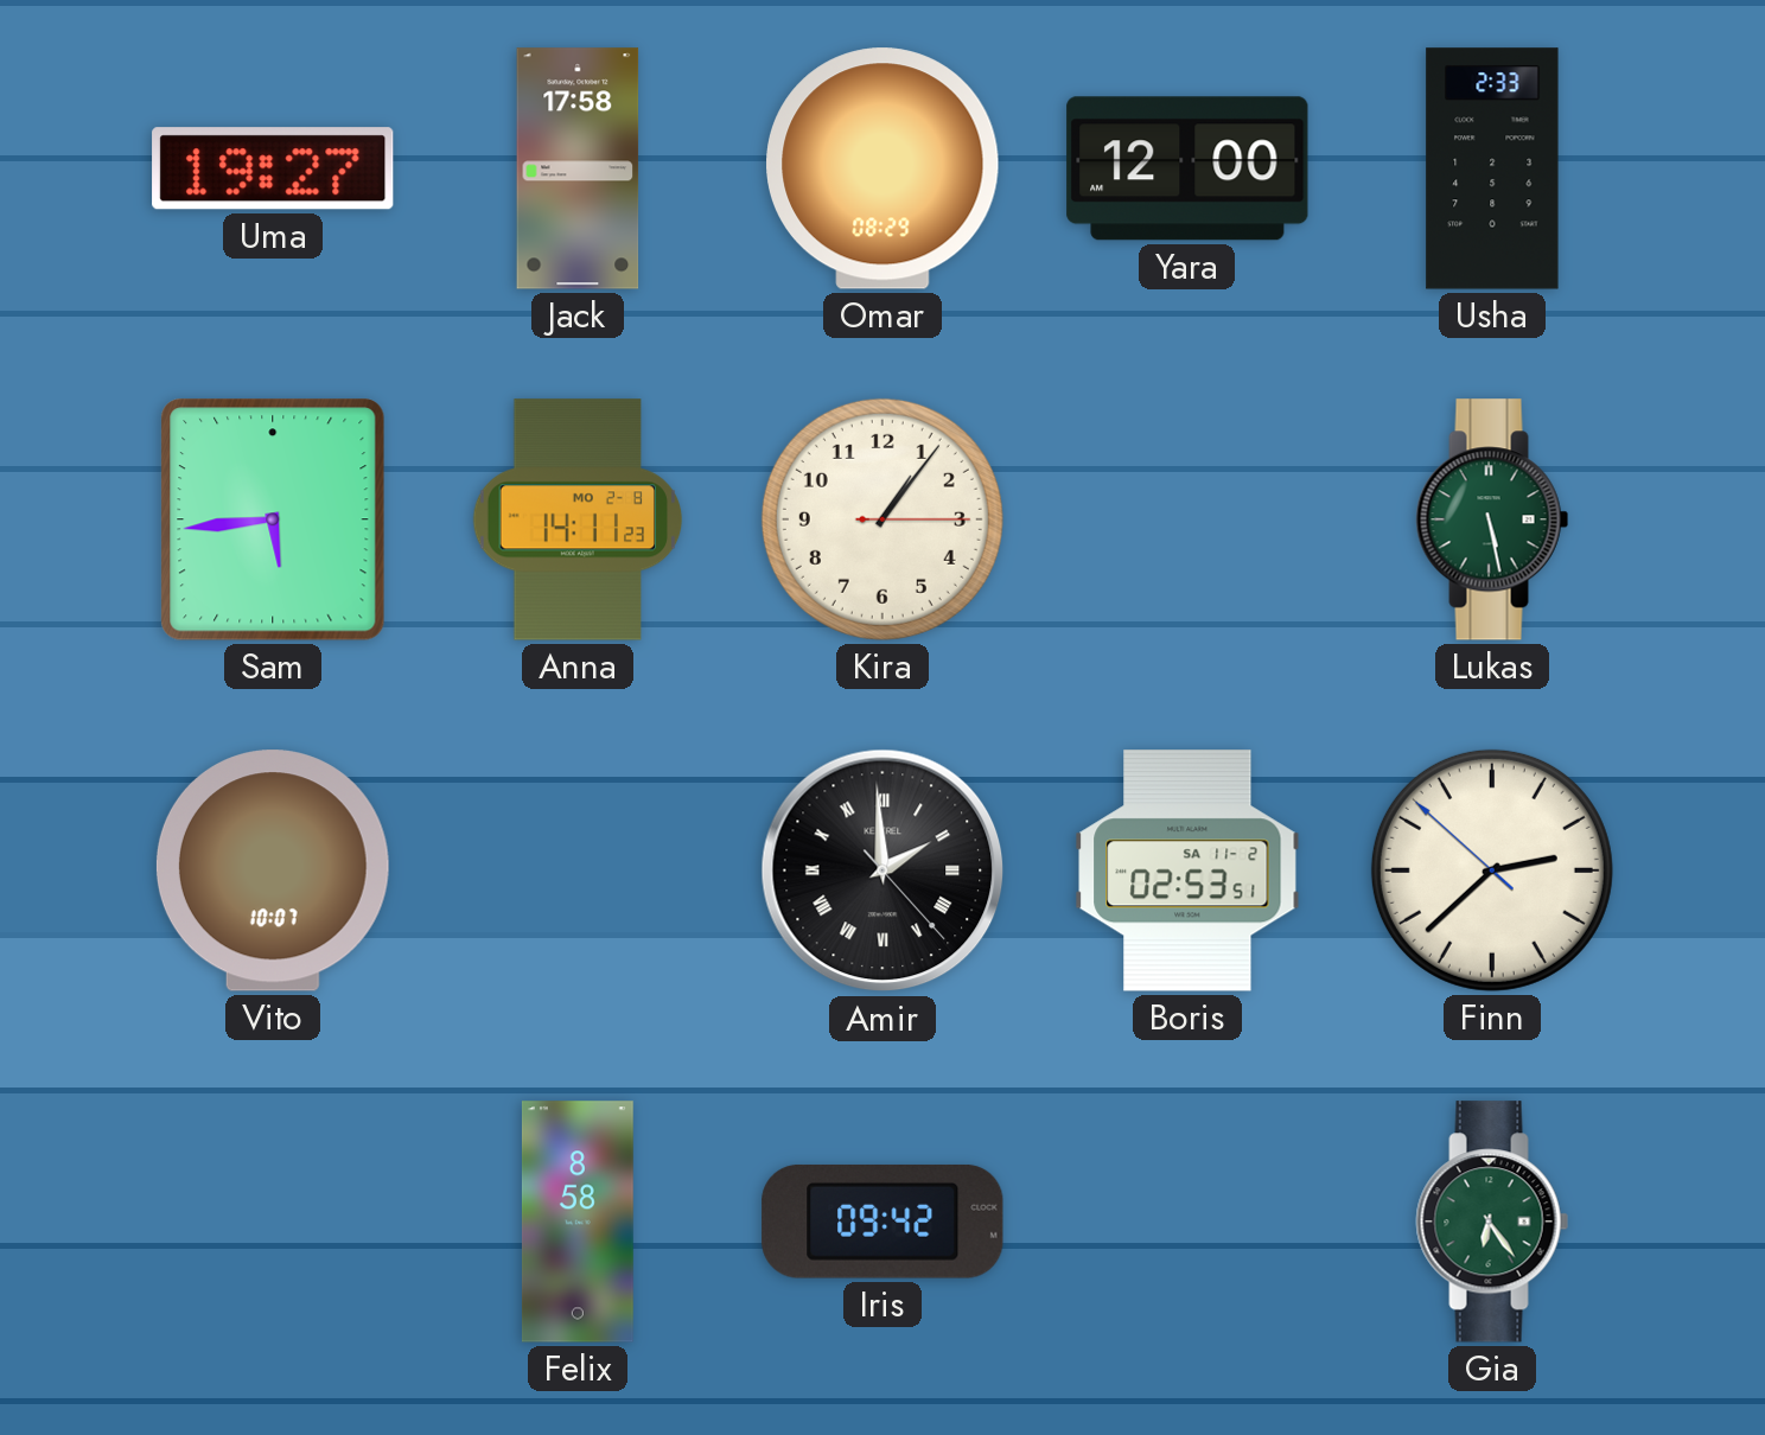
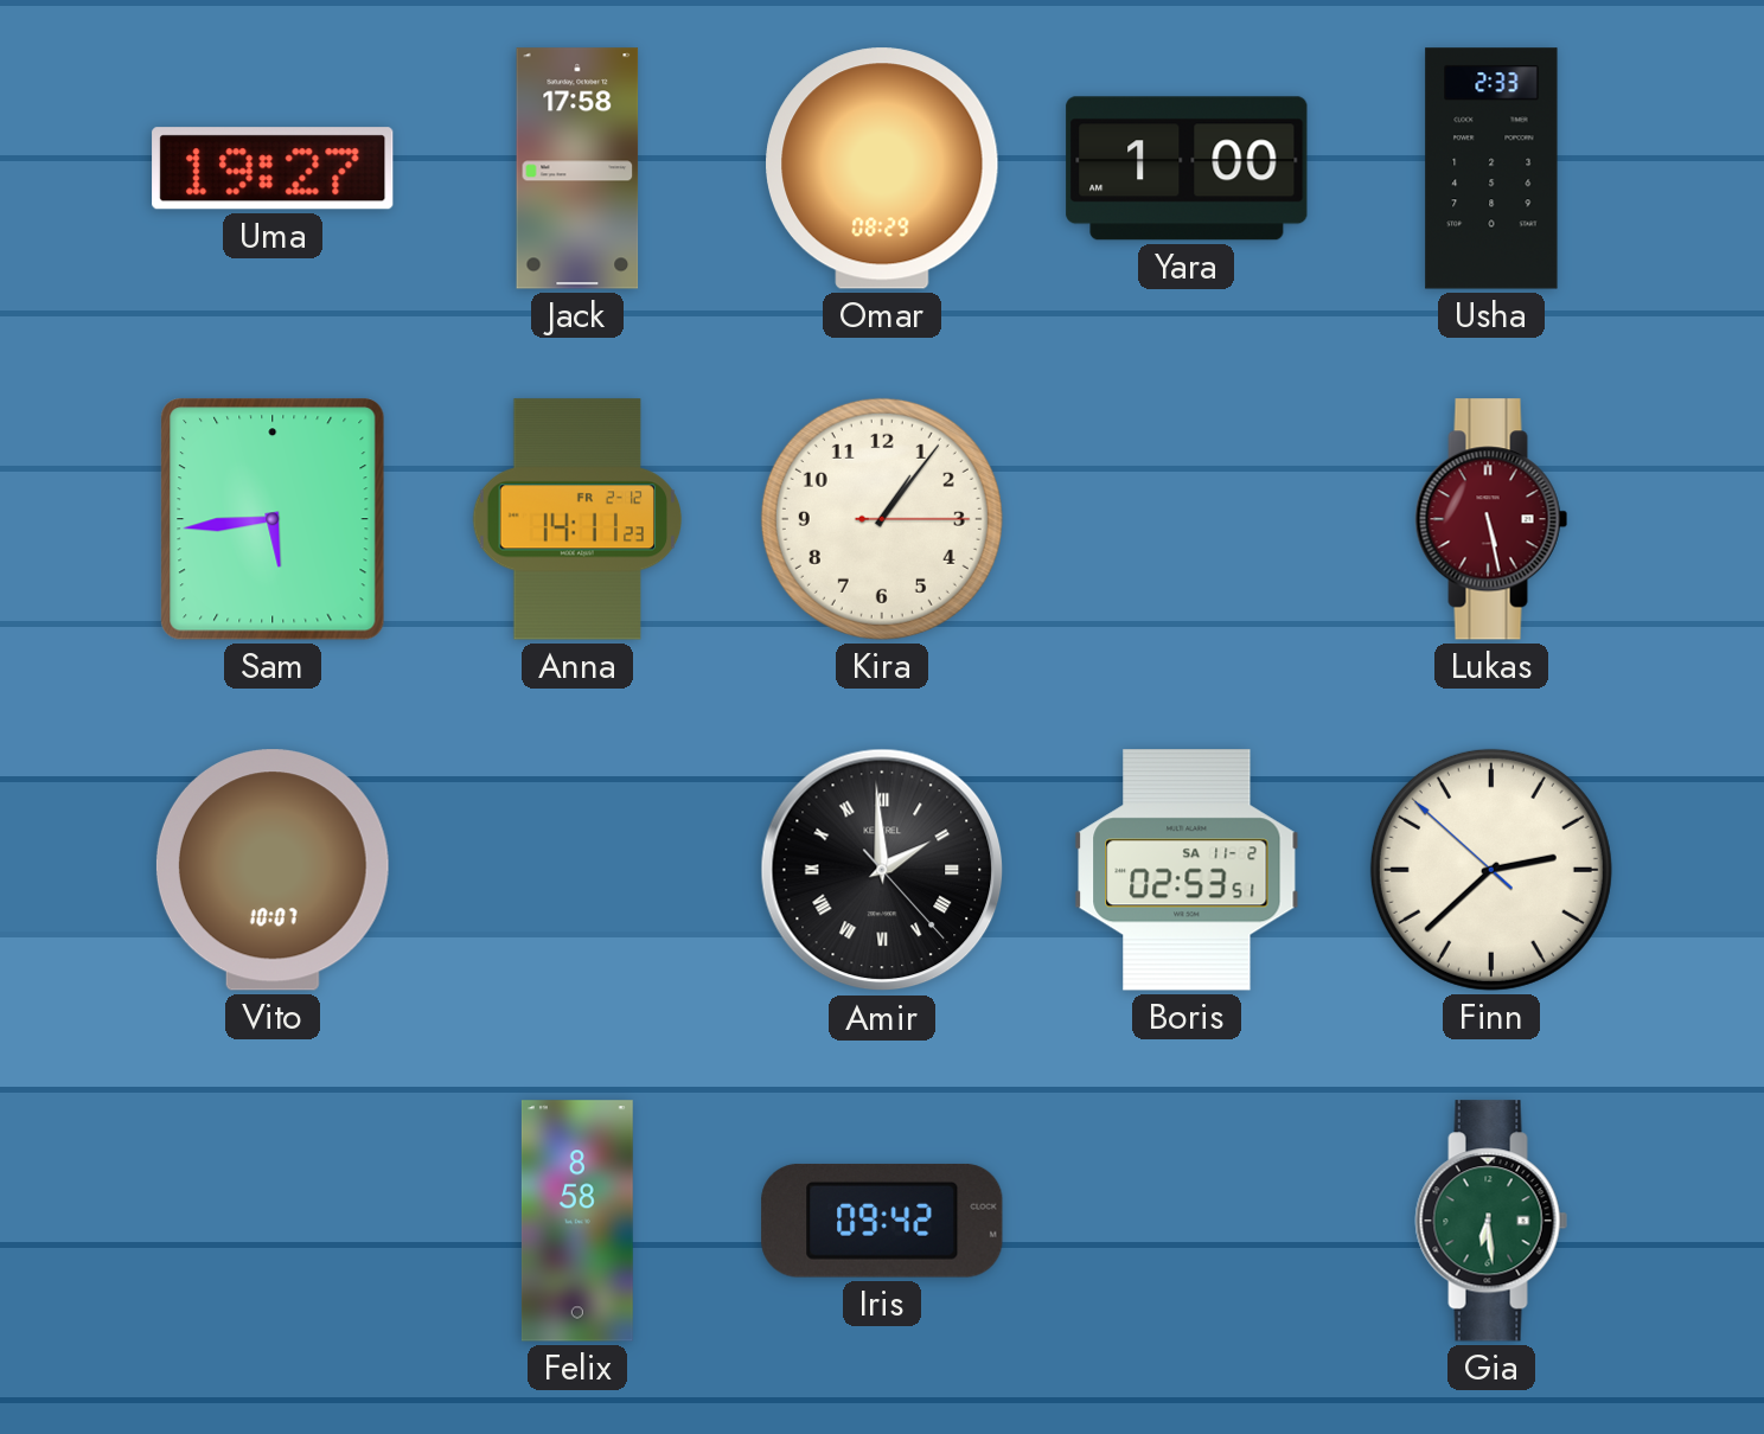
Yara: 12:00 -> 1:00 (1187, 168)
Anna date: MO 2-8 -> FR 2-12 (577, 519)
Lukas dial: green -> burgundy (1491, 519)
Gia: 6:24 -> 6:29 (1491, 1221)
